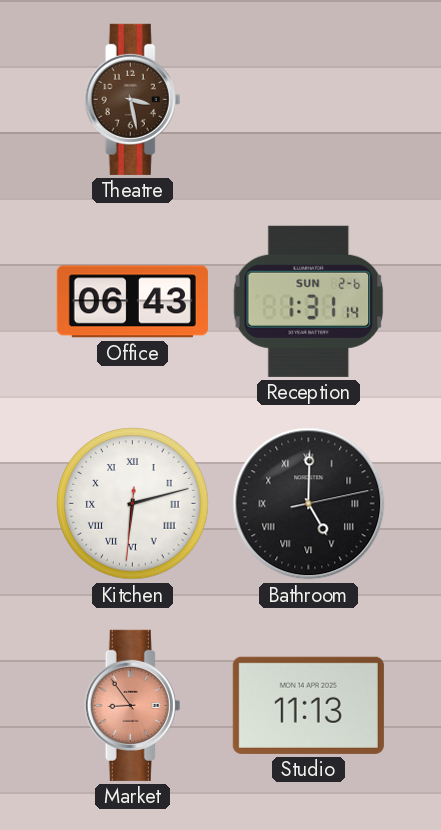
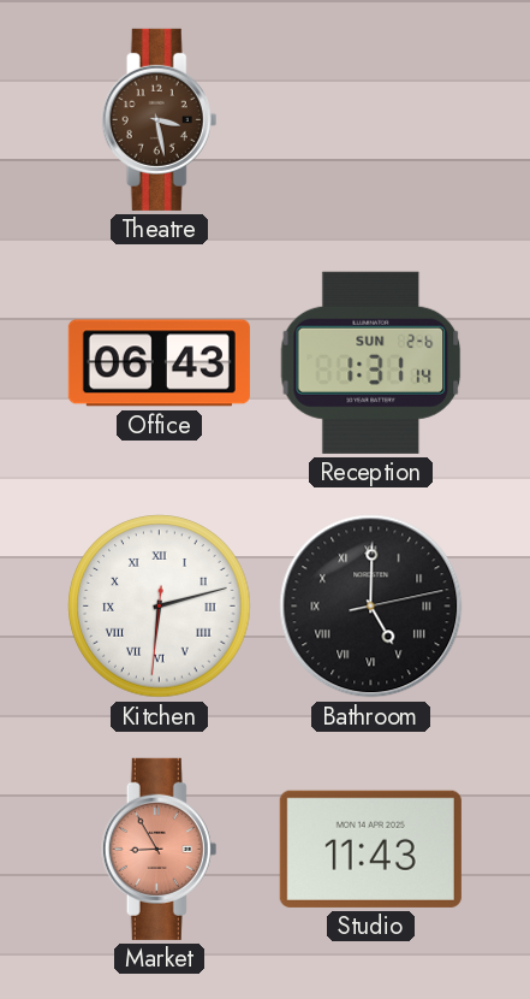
Market: 8:54 -> 8:55 (160, 849)
Studio: 11:13 -> 11:43 (370, 849)
